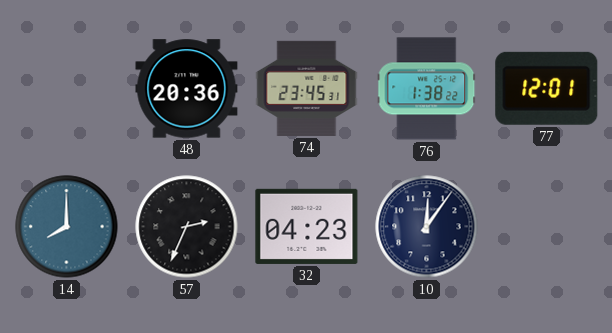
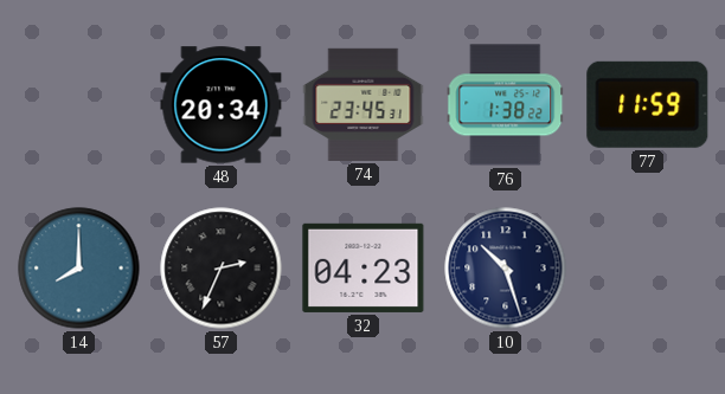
48: 20:36 -> 20:34 (222, 105)
77: 12:01 -> 11:59 (648, 104)
10: 12:06 -> 10:27 (506, 269)
